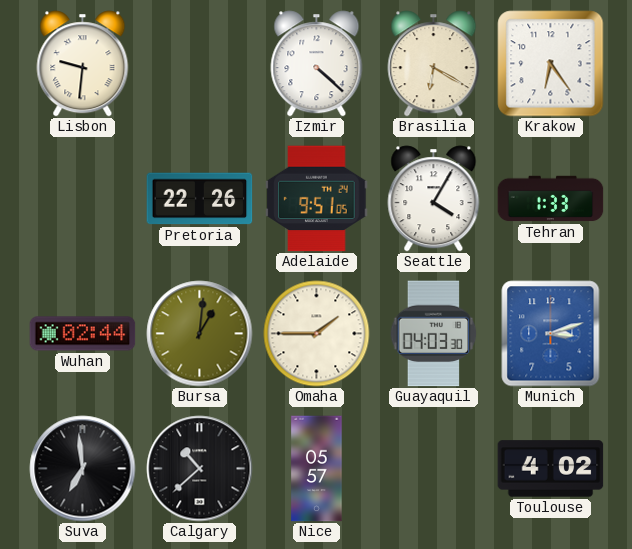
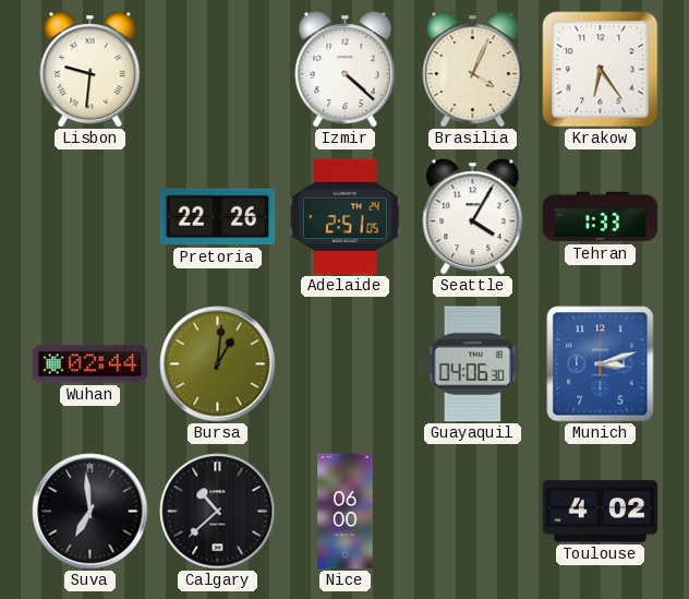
Brasilia: 6:20 -> 4:04 (473, 70)
Adelaide: 9:51 -> 2:51 (346, 217)
Omaha: 1:45 -> none (317, 334)
Guayaquil: 04:03 -> 04:06 (473, 364)
Nice: 05:57 -> 06:00 (346, 512)
